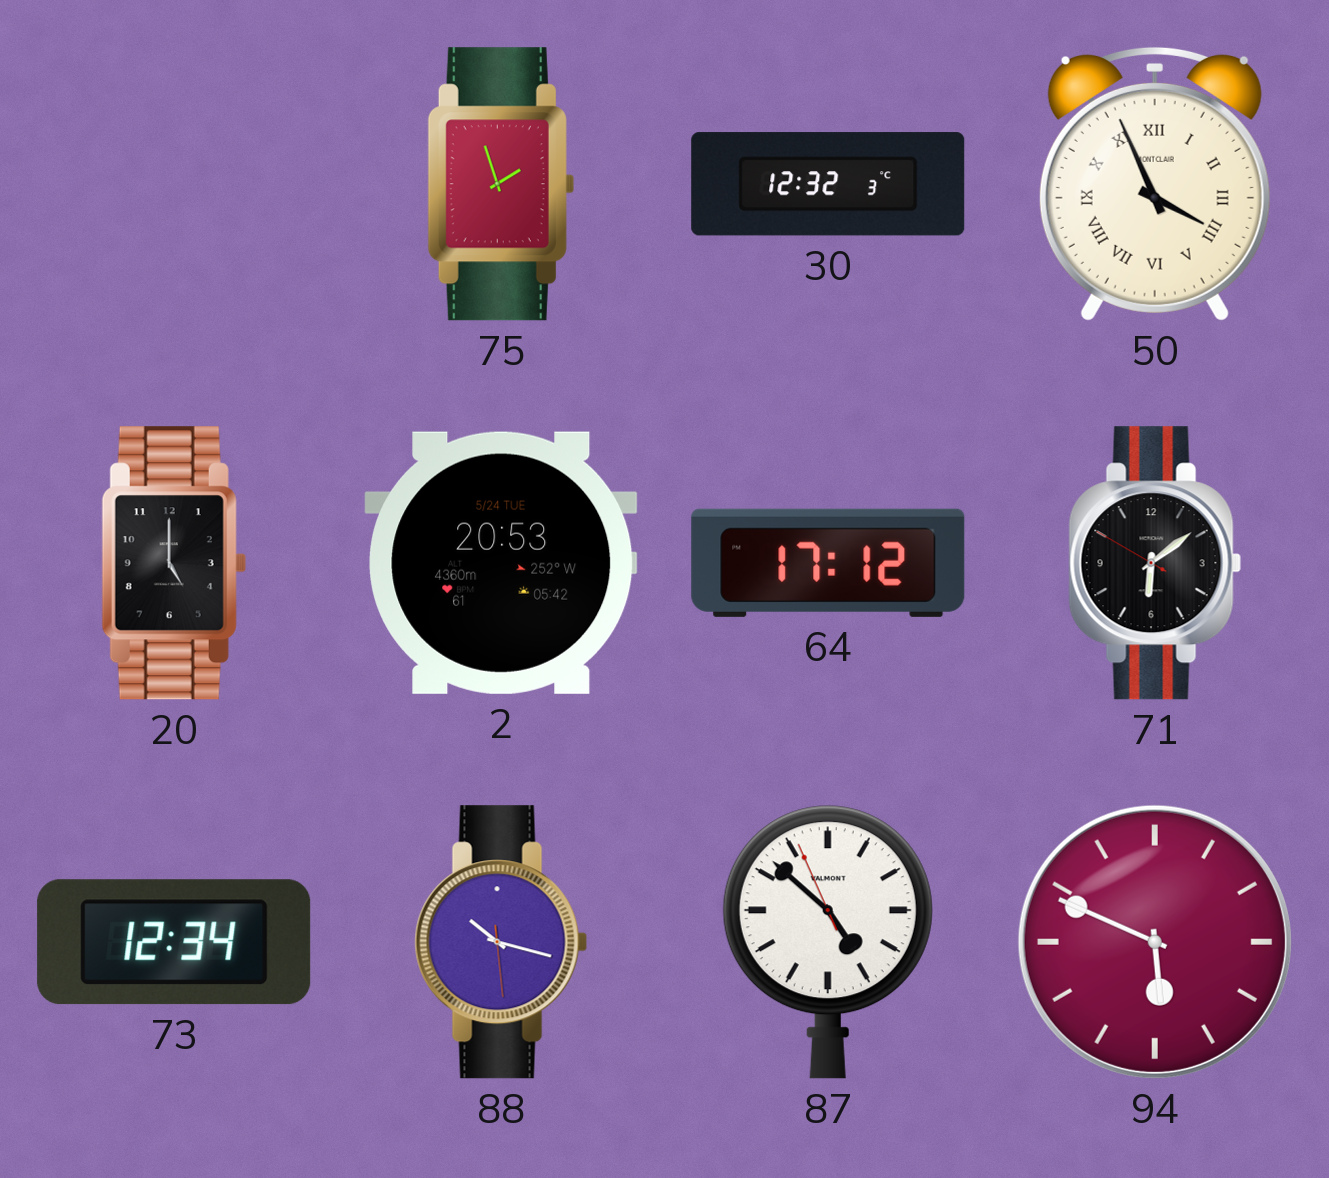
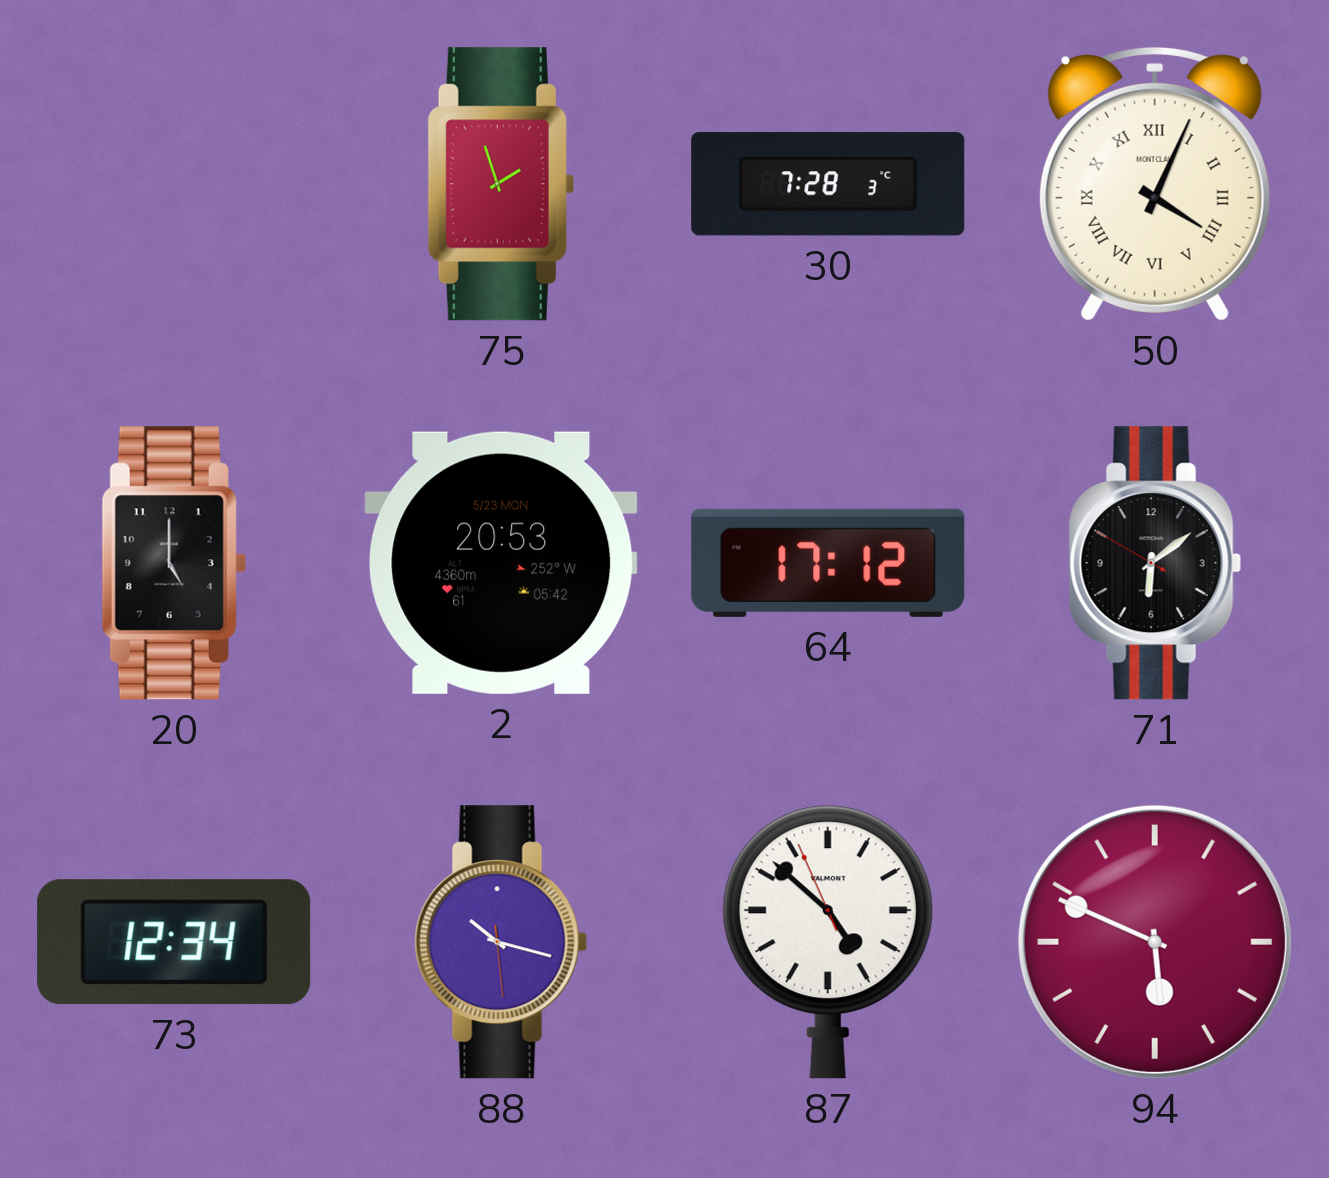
30: 12:32 -> 7:28 (828, 184)
50: 3:56 -> 4:04 (1155, 184)
2 date: 5/24 TUE -> 5/23 MON (501, 563)
